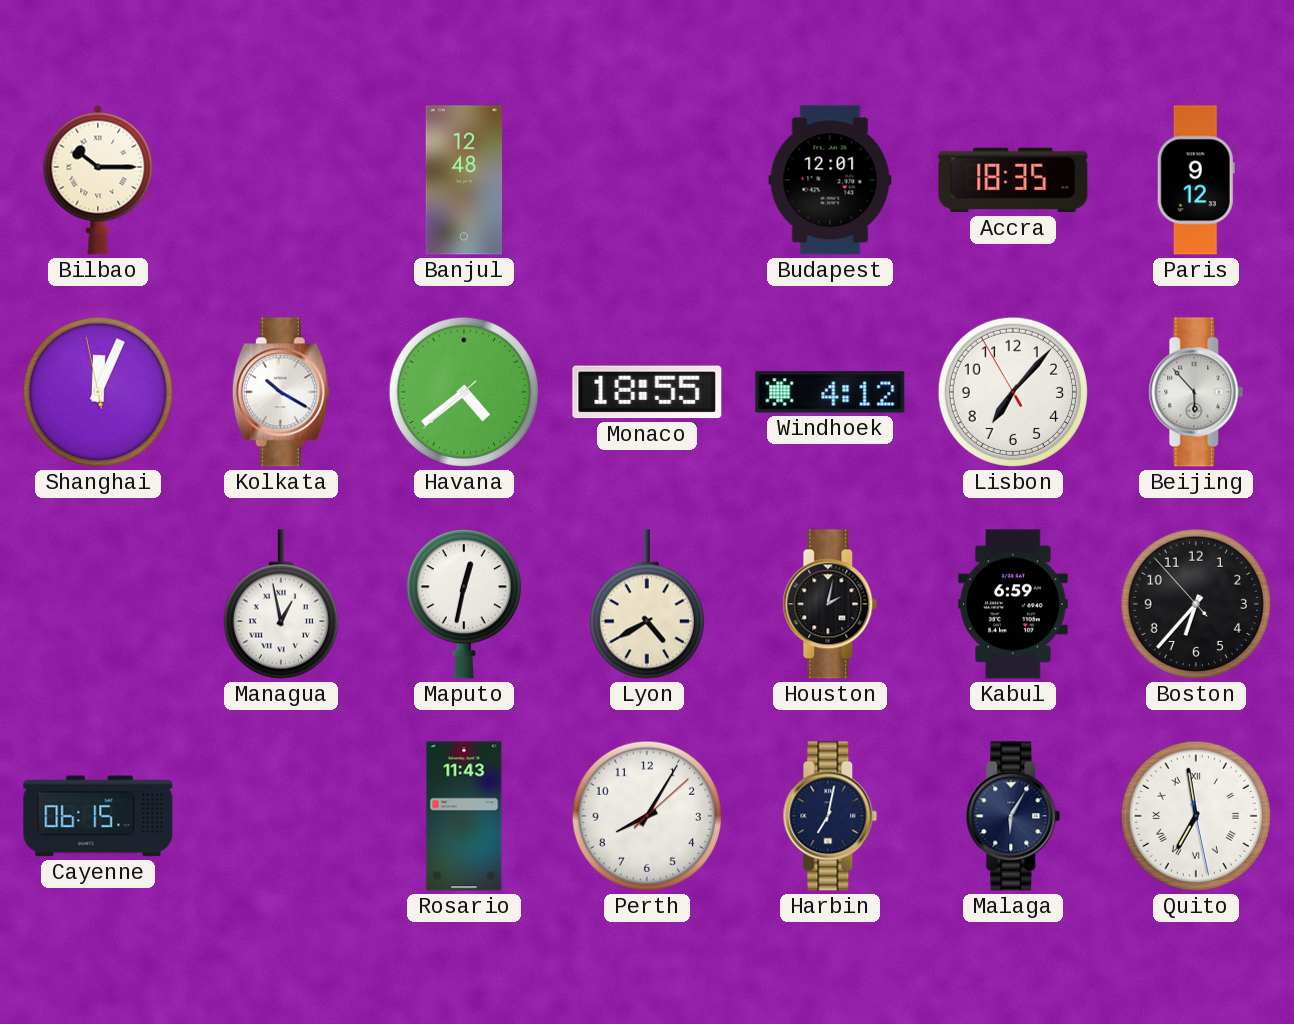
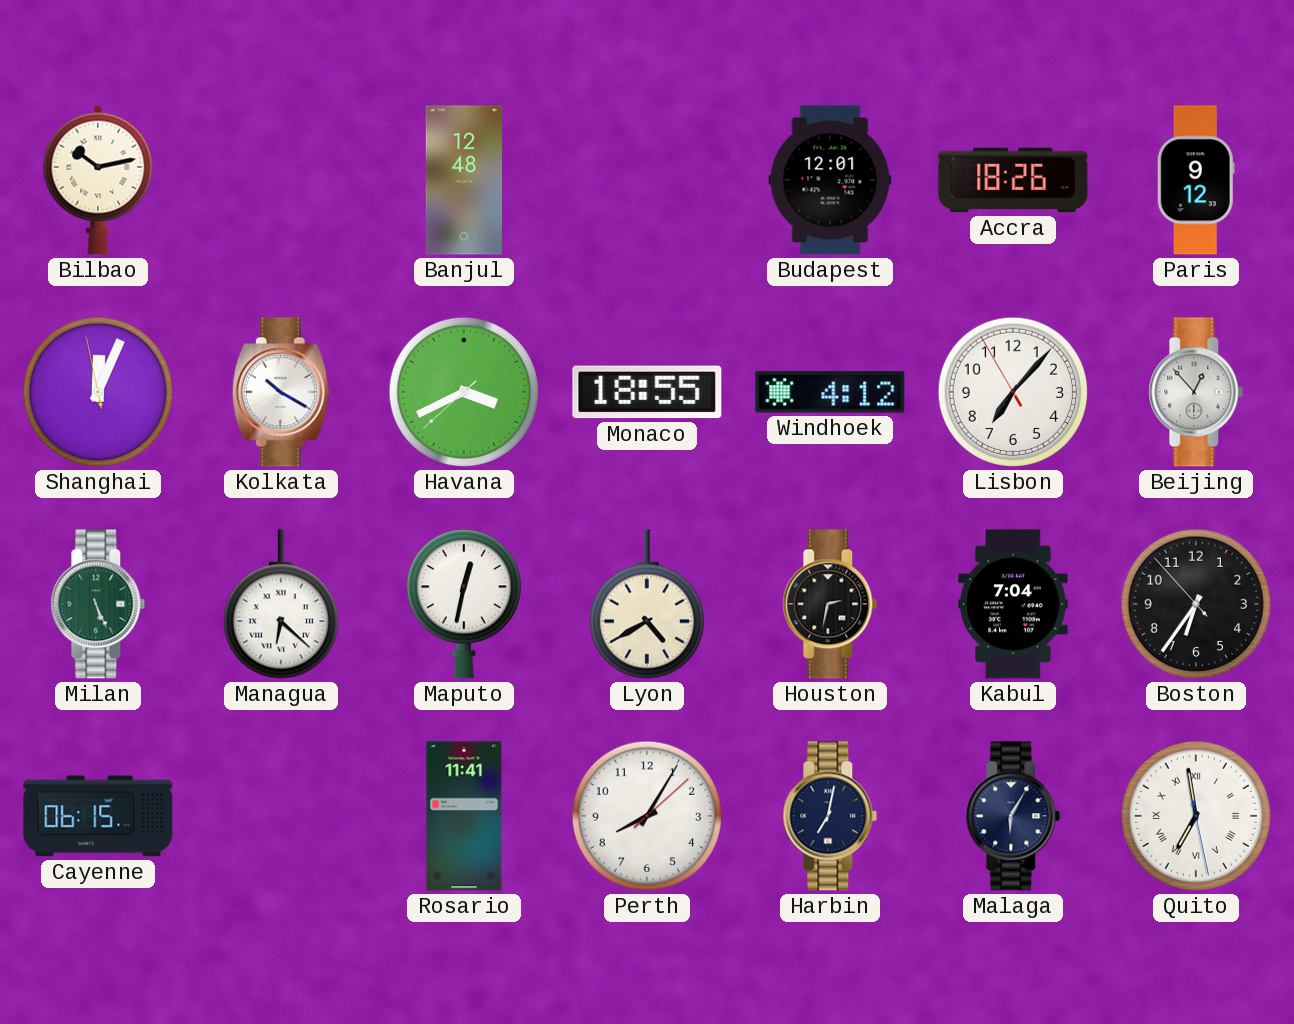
Bilbao: 10:15 -> 10:13 (98, 180)
Accra: 18:35 -> 18:26 (1013, 180)
Havana: 4:38 -> 3:40 (464, 392)
Beijing: 5:53 -> 12:53 (1196, 392)
Milan: none -> 5:26 (98, 604)
Managua: 12:58 -> 6:22 (281, 604)
Houston: 2:02 -> 2:32 (830, 604)
Kabul: 6:59 -> 7:04 (1013, 604)
Boston: 6:36 -> 6:35 (1196, 604)
Rosario: 11:43 -> 11:41 (464, 816)
